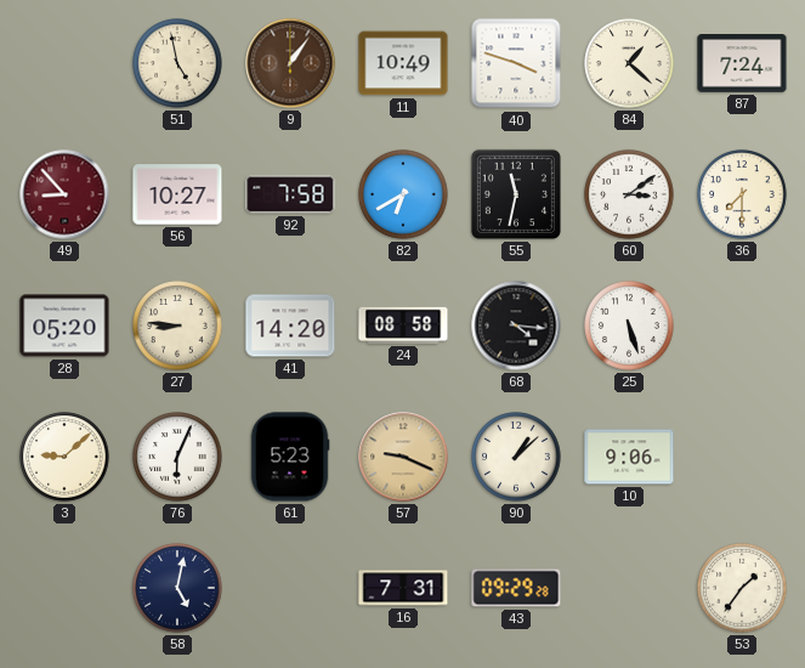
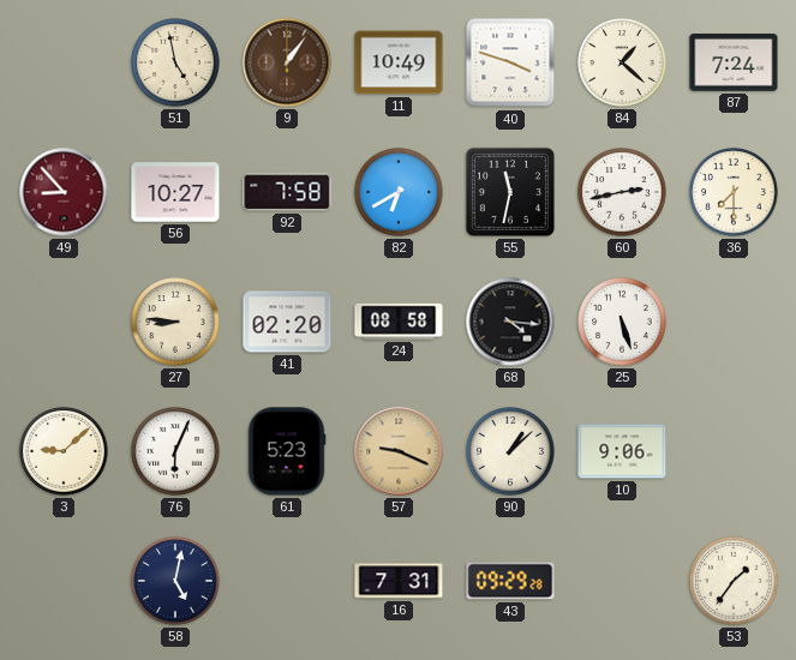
60: 3:09 -> 2:43 (622, 192)
28: 05:20 -> none (64, 325)
41: 14:20 -> 02:20 (287, 322)
